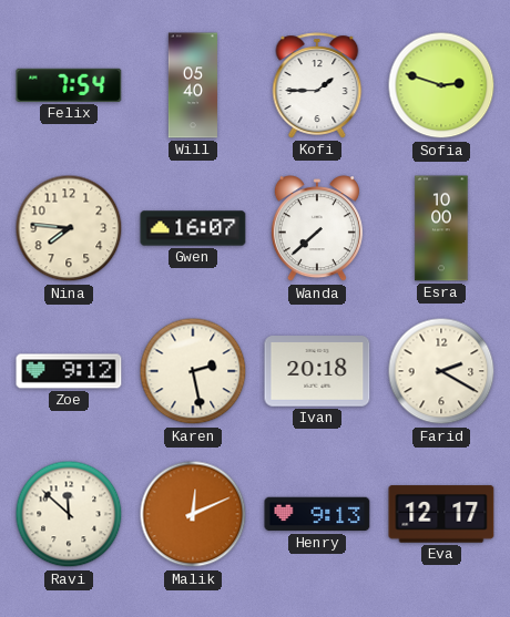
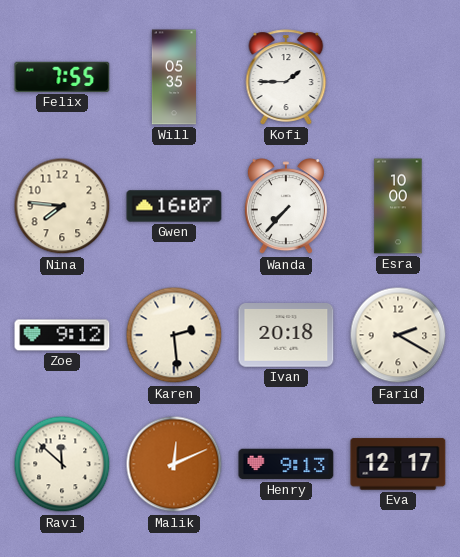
Felix: 7:54 -> 7:55 (62, 77)
Will: 05:40 -> 05:35 (174, 77)
Sofia: 2:48 -> none (441, 85)
Wanda: 7:38 -> 7:37 (286, 207)
Karen: 2:28 -> 2:29 (174, 335)
